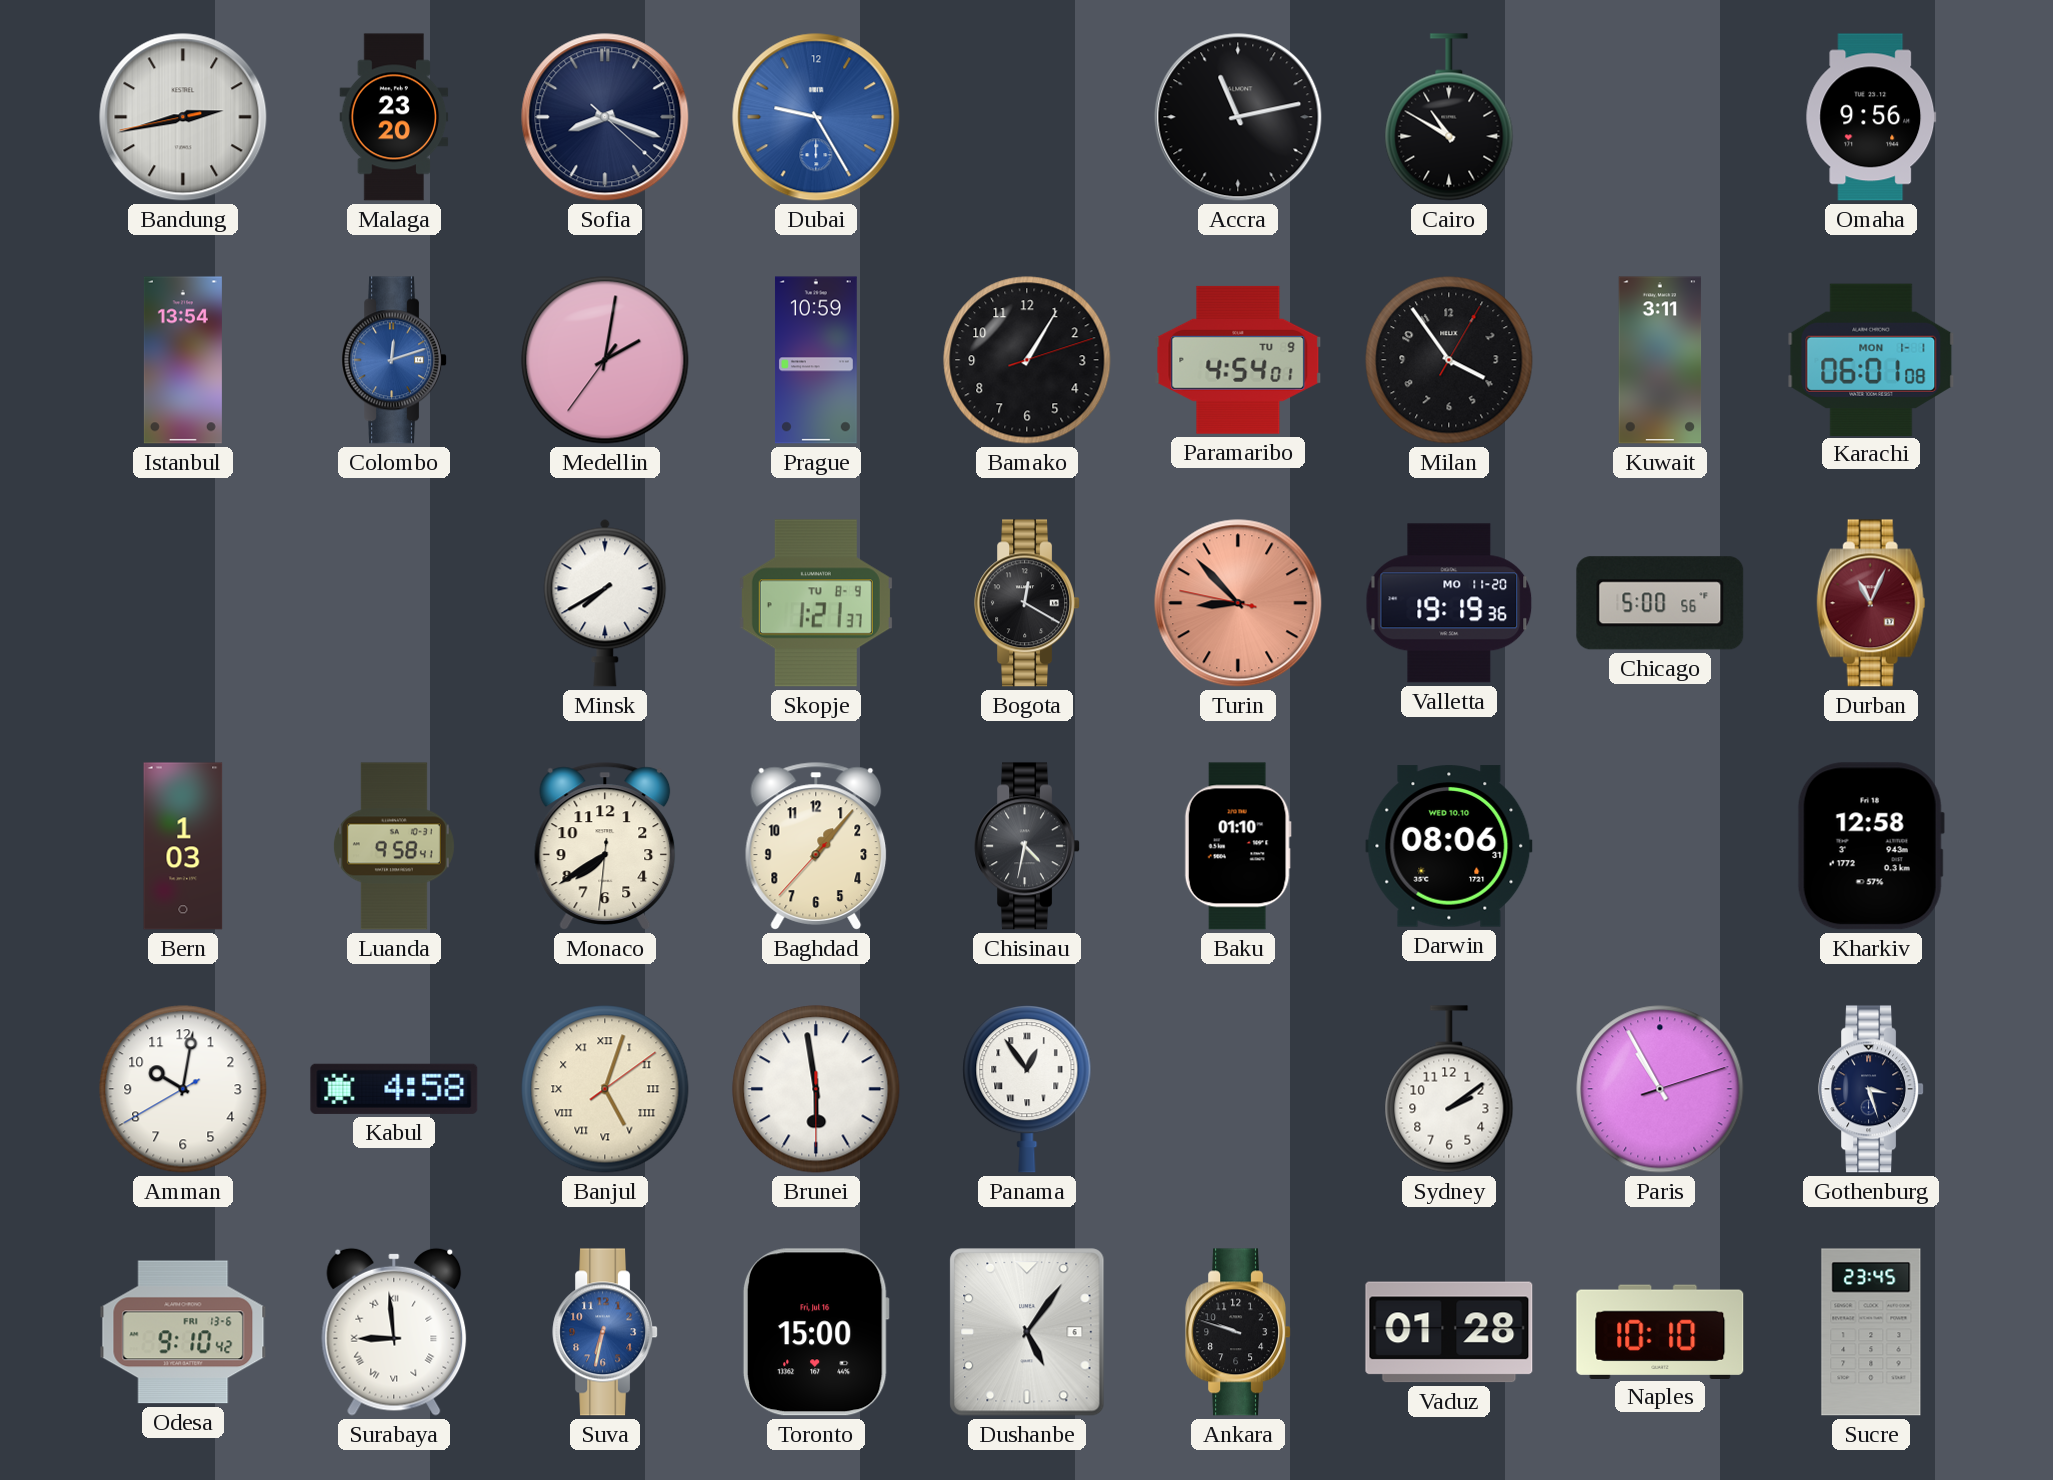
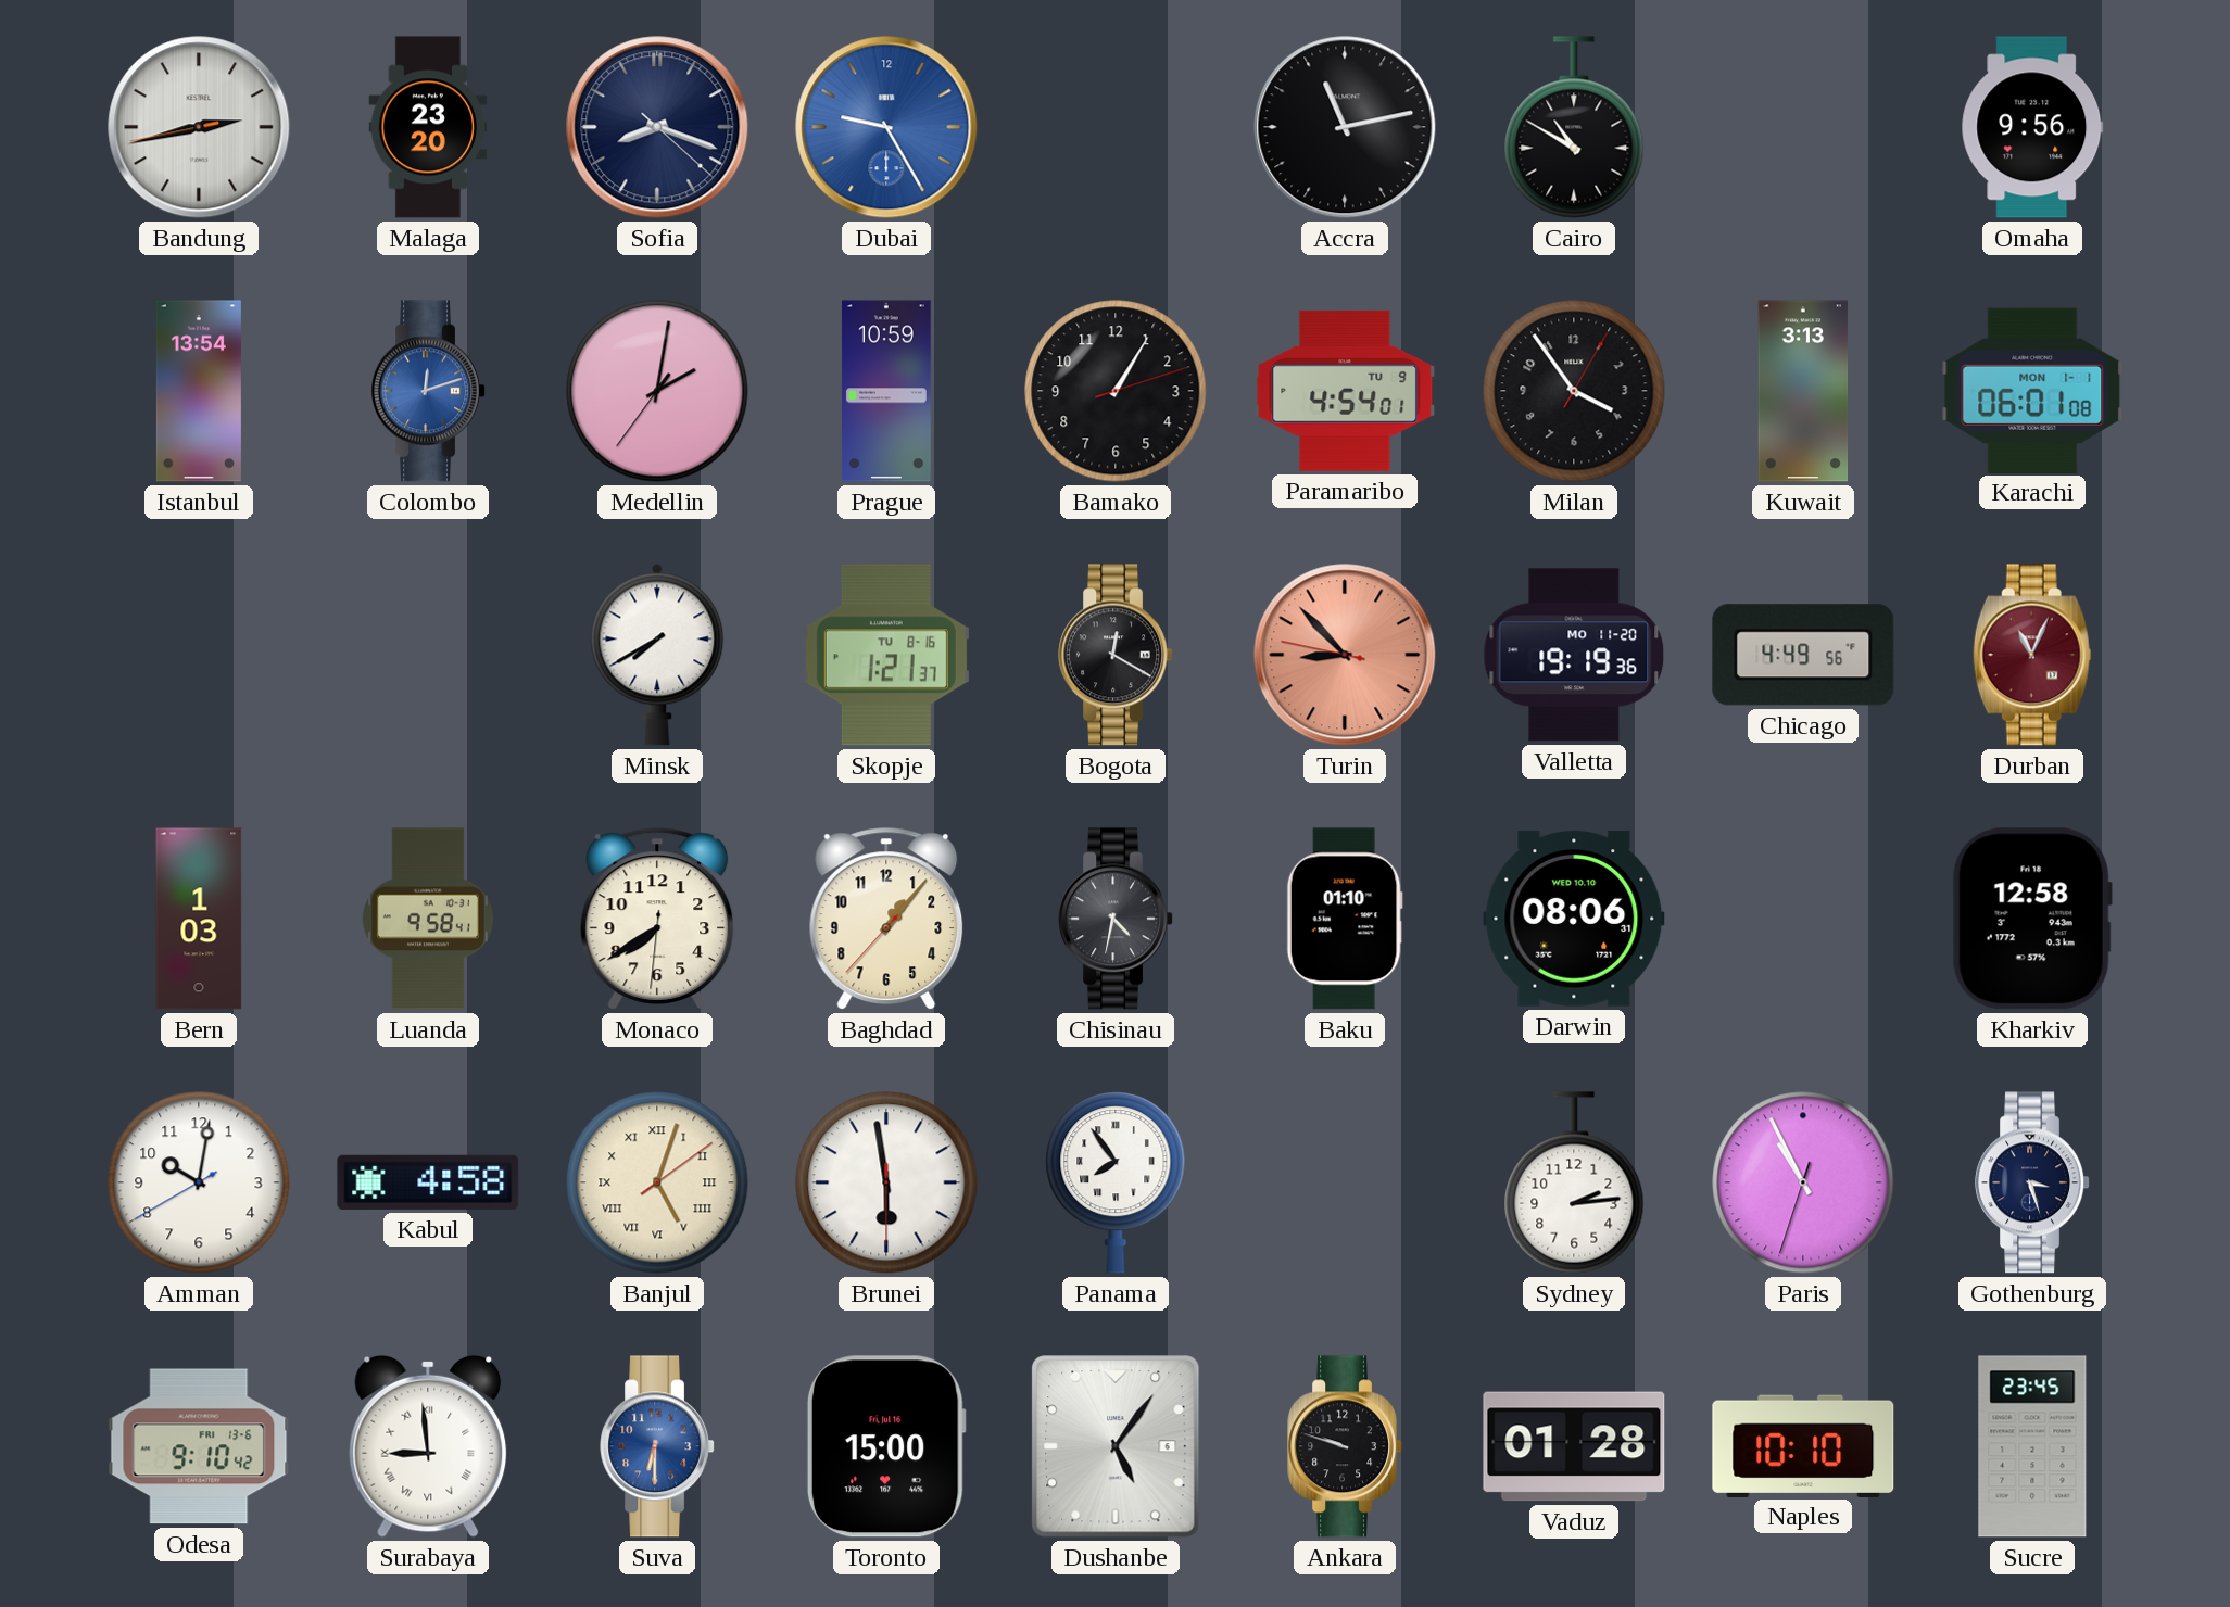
Kuwait: 3:11 -> 3:13 (1803, 391)
Skopje date: TU 8-9 -> TU 8-16 (886, 655)
Chicago: 5:00 -> 4:49 (1803, 655)
Panama: 12:54 -> 7:54 (1116, 1182)
Sydney: 2:09 -> 2:14 (1574, 1182)
Paris: 10:55:12 -> 10:55:33 (1803, 1182)
Suva: 6:32 -> 6:30 (657, 1446)
